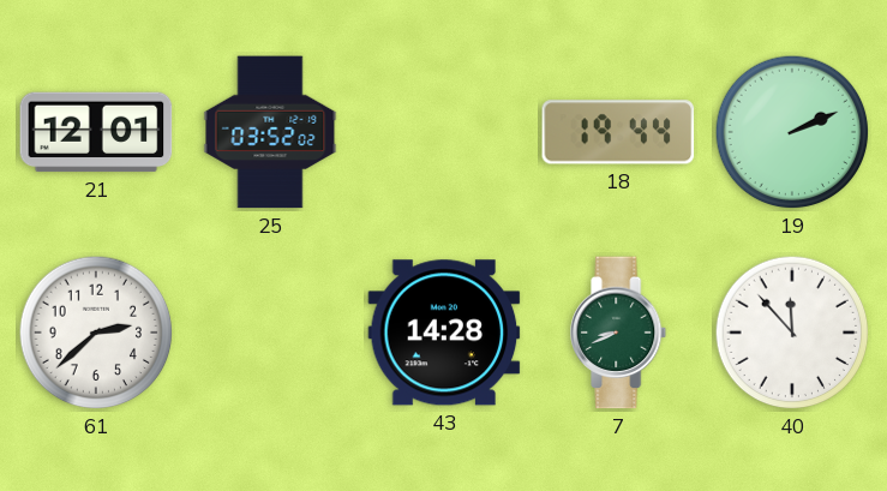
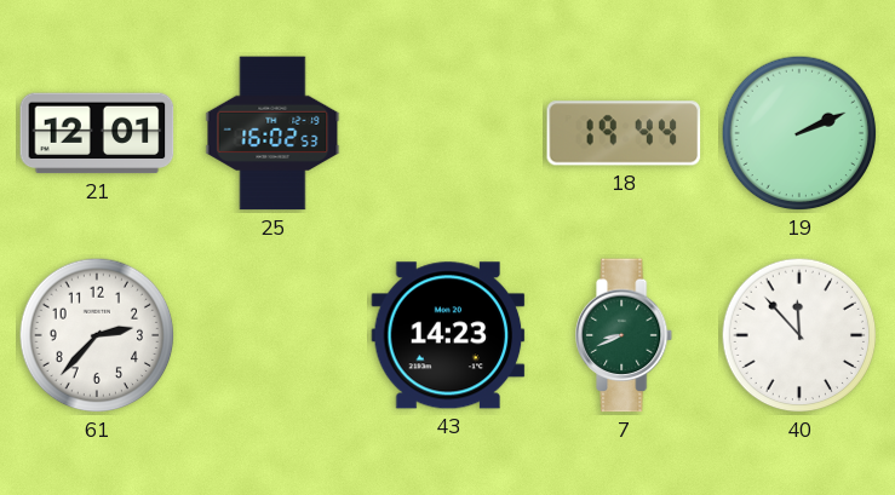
25: 03:52 -> 16:02 (272, 133)
61: 2:38 -> 2:37 (97, 335)
43: 14:28 -> 14:23 (448, 335)
